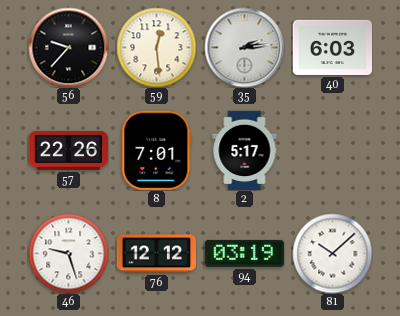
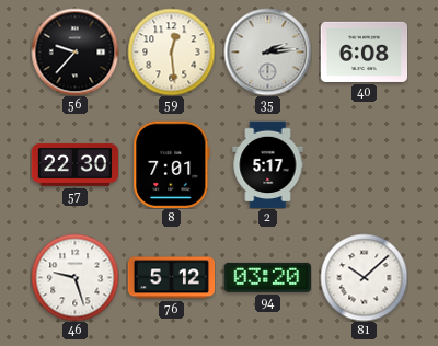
40: 6:03 -> 6:08 (364, 51)
57: 22:26 -> 22:30 (74, 164)
76: 12:12 -> 5:12 (171, 278)
94: 03:19 -> 03:20 (267, 277)
